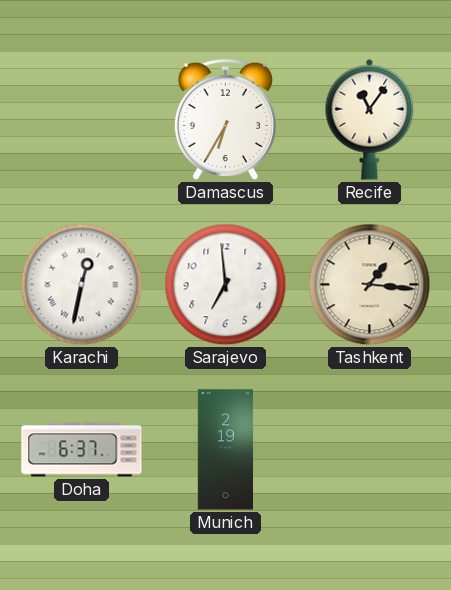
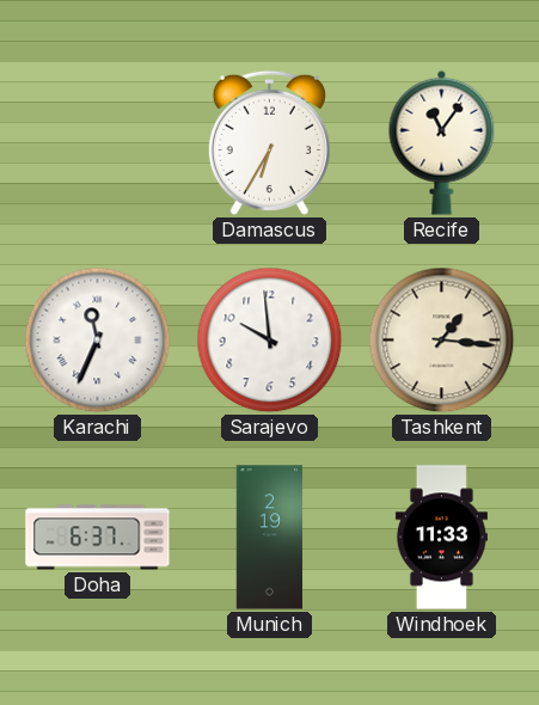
Karachi: 12:32 -> 11:34 (98, 341)
Sarajevo: 6:59 -> 9:59 (270, 341)
Windhoek: none -> 11:33 (441, 538)
